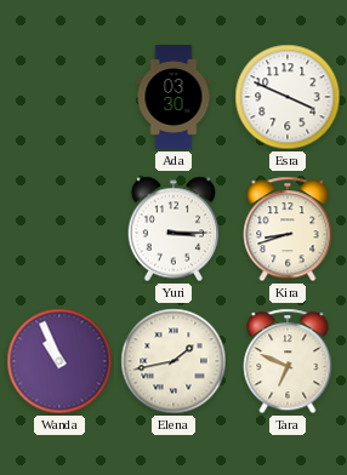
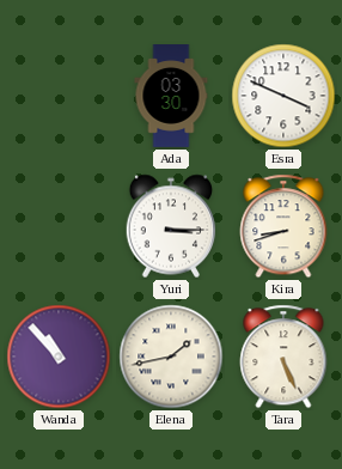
Wanda: 10:56 -> 10:53 (59, 357)
Tara: 6:49 -> 5:26 (283, 357)
